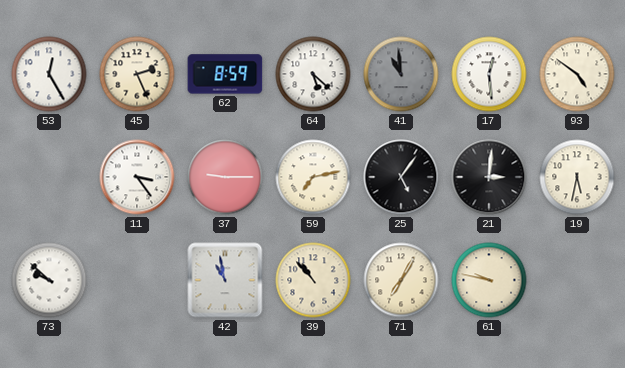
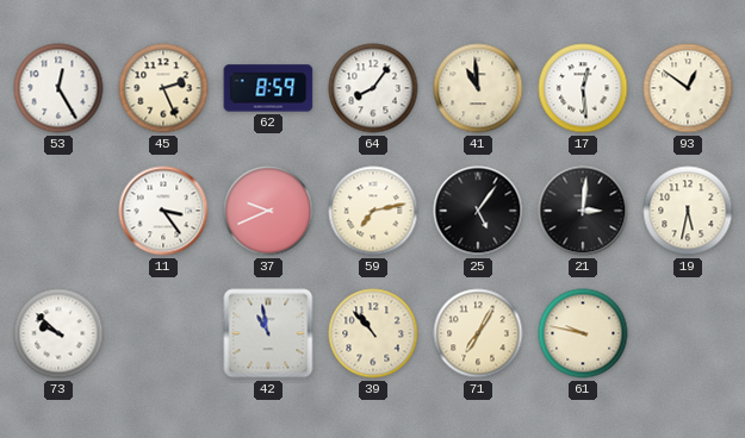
64: 5:22 -> 8:06 (373, 88)
41 dial: grey -> cream (478, 88)
93: 4:51 -> 12:51 (688, 88)
37: 9:15 -> 9:41 (268, 211)
